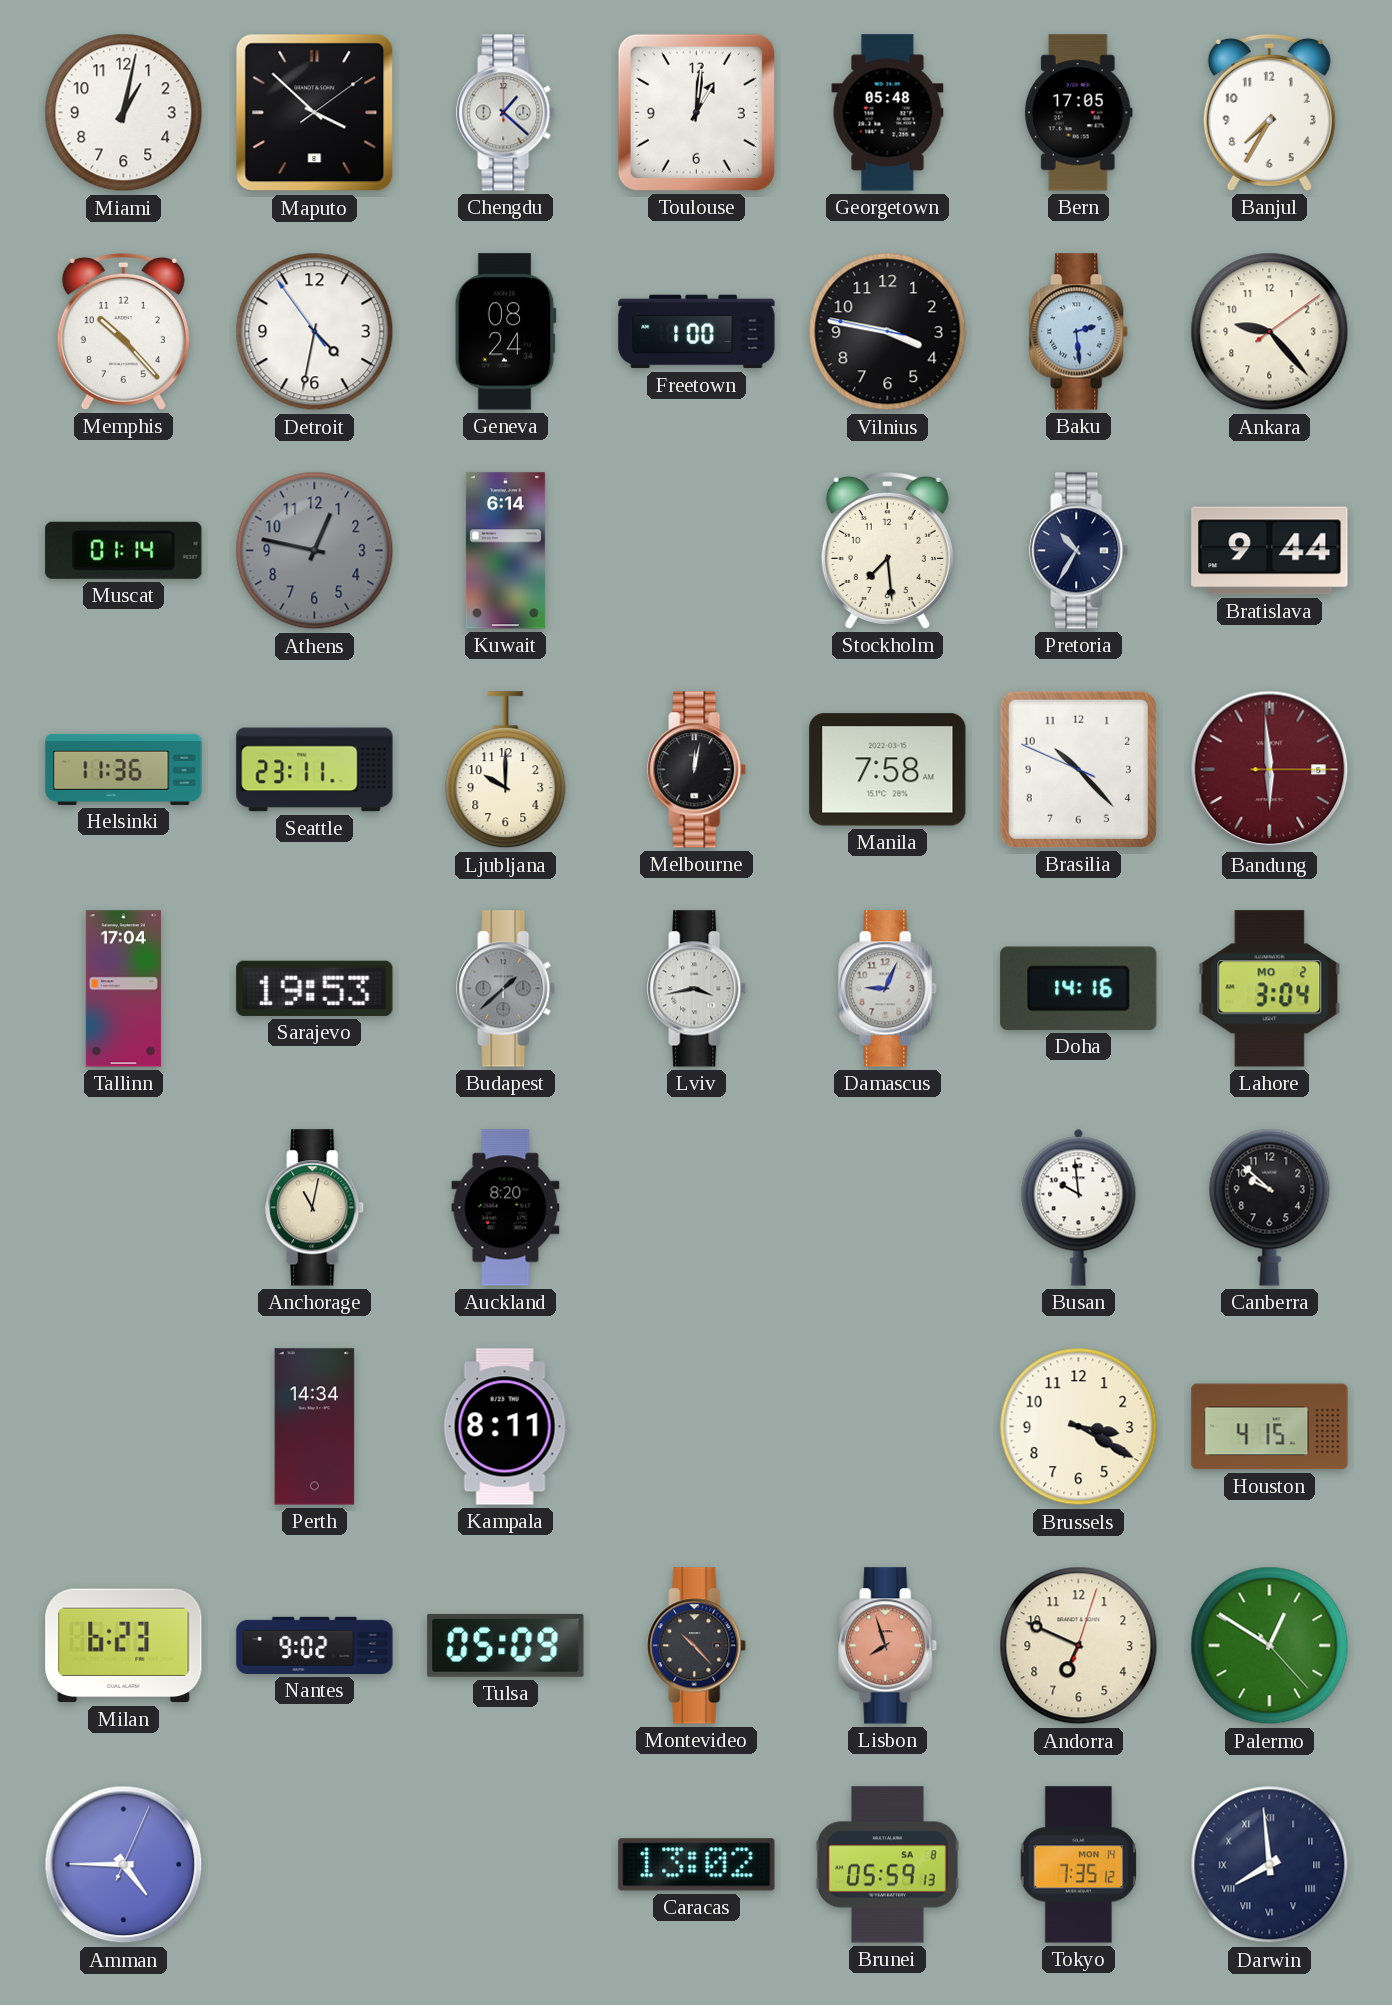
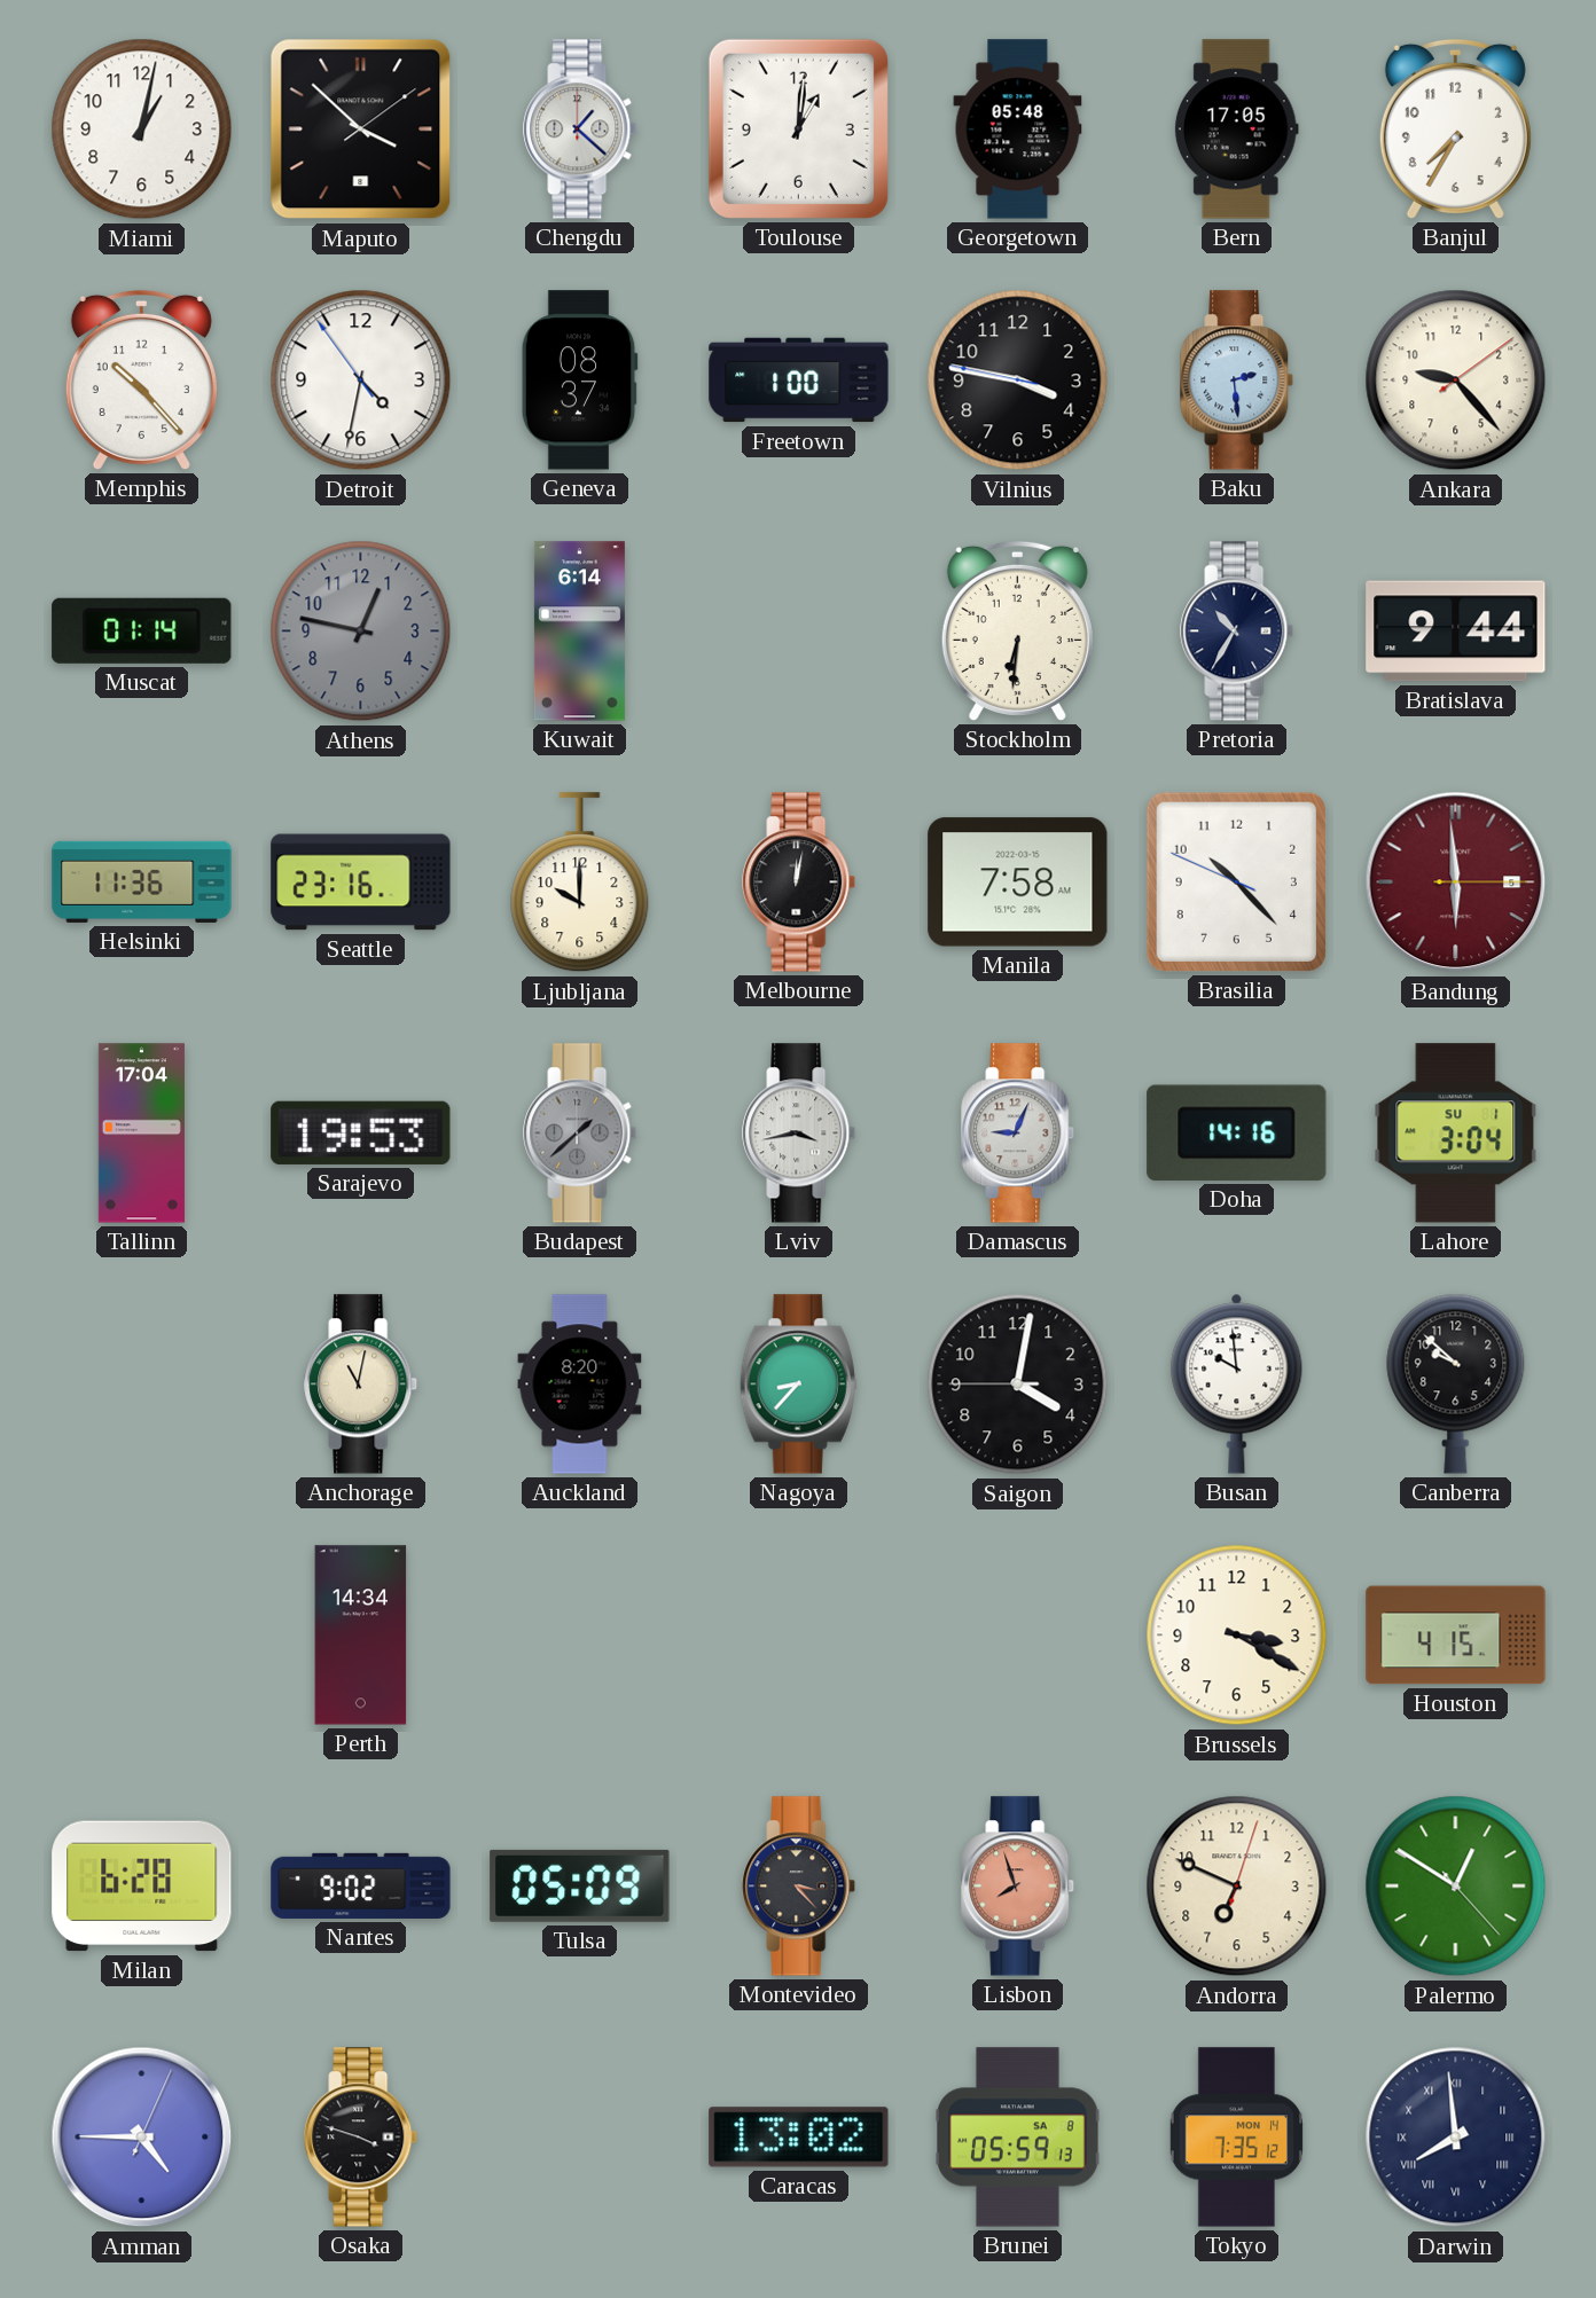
Geneva: 08:24 -> 08:37 (579, 381)
Stockholm: 7:29 -> 6:31 (1017, 630)
Seattle: 23:11 -> 23:16 (361, 883)
Lahore date: MO 2 -> SU 1 (1456, 1134)
Nagoya: none -> 8:37 (799, 1385)
Saigon: none -> 4:01 (1018, 1385)
Kampala: 8:11 -> none (505, 1427)
Milan: 6:23 -> 6:28 (142, 1887)
Montevideo: 10:23 -> 3:23 (799, 1887)
Osaka: none -> 3:48 (361, 2138)
